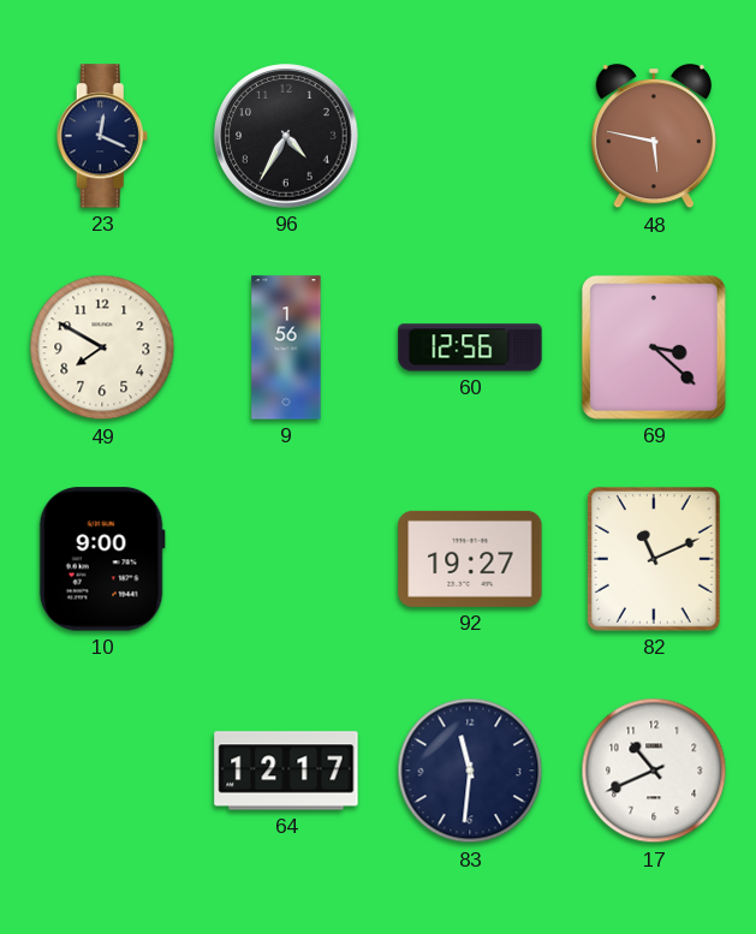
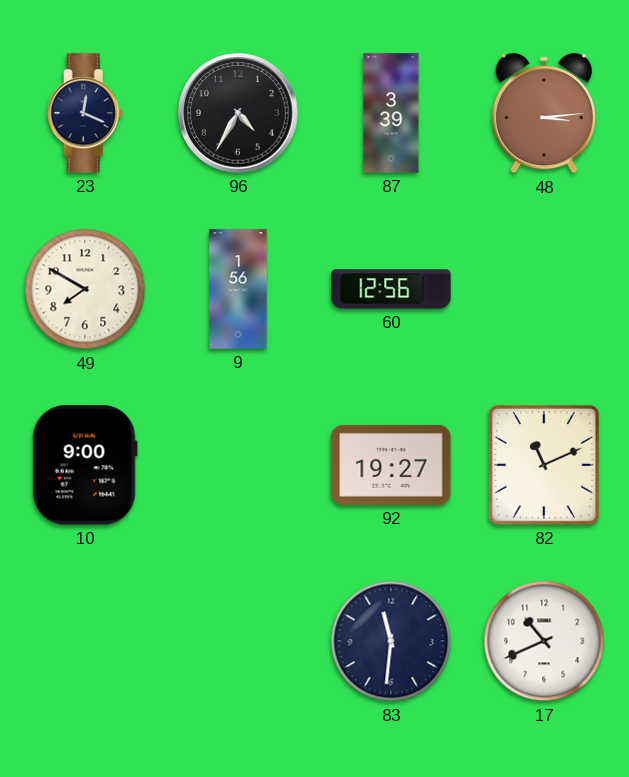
87: none -> 3:39 (391, 113)
48: 5:47 -> 3:14 (544, 113)
69: 3:22 -> none (654, 347)
64: 12:17 -> none (286, 771)
